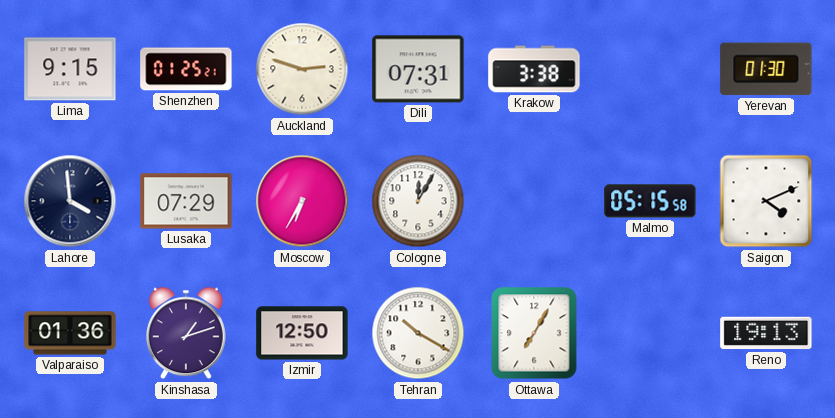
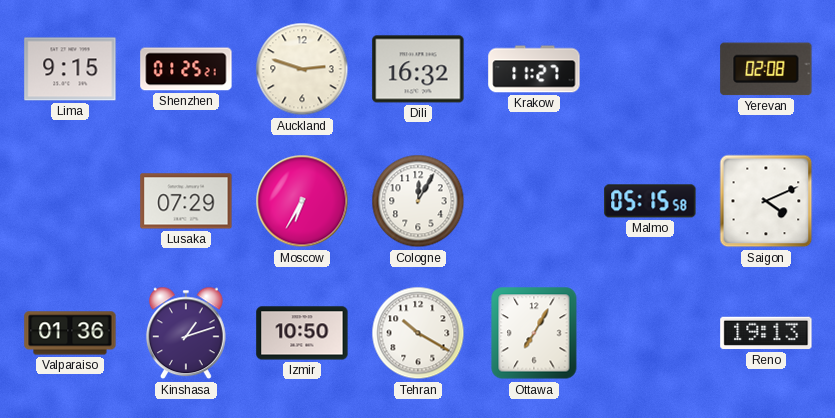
Dili: 07:31 -> 16:32 (418, 69)
Krakow: 3:38 -> 11:27 (534, 69)
Yerevan: 01:30 -> 02:08 (766, 69)
Lahore: 3:59 -> none (70, 201)
Izmir: 12:50 -> 10:50 (302, 333)
